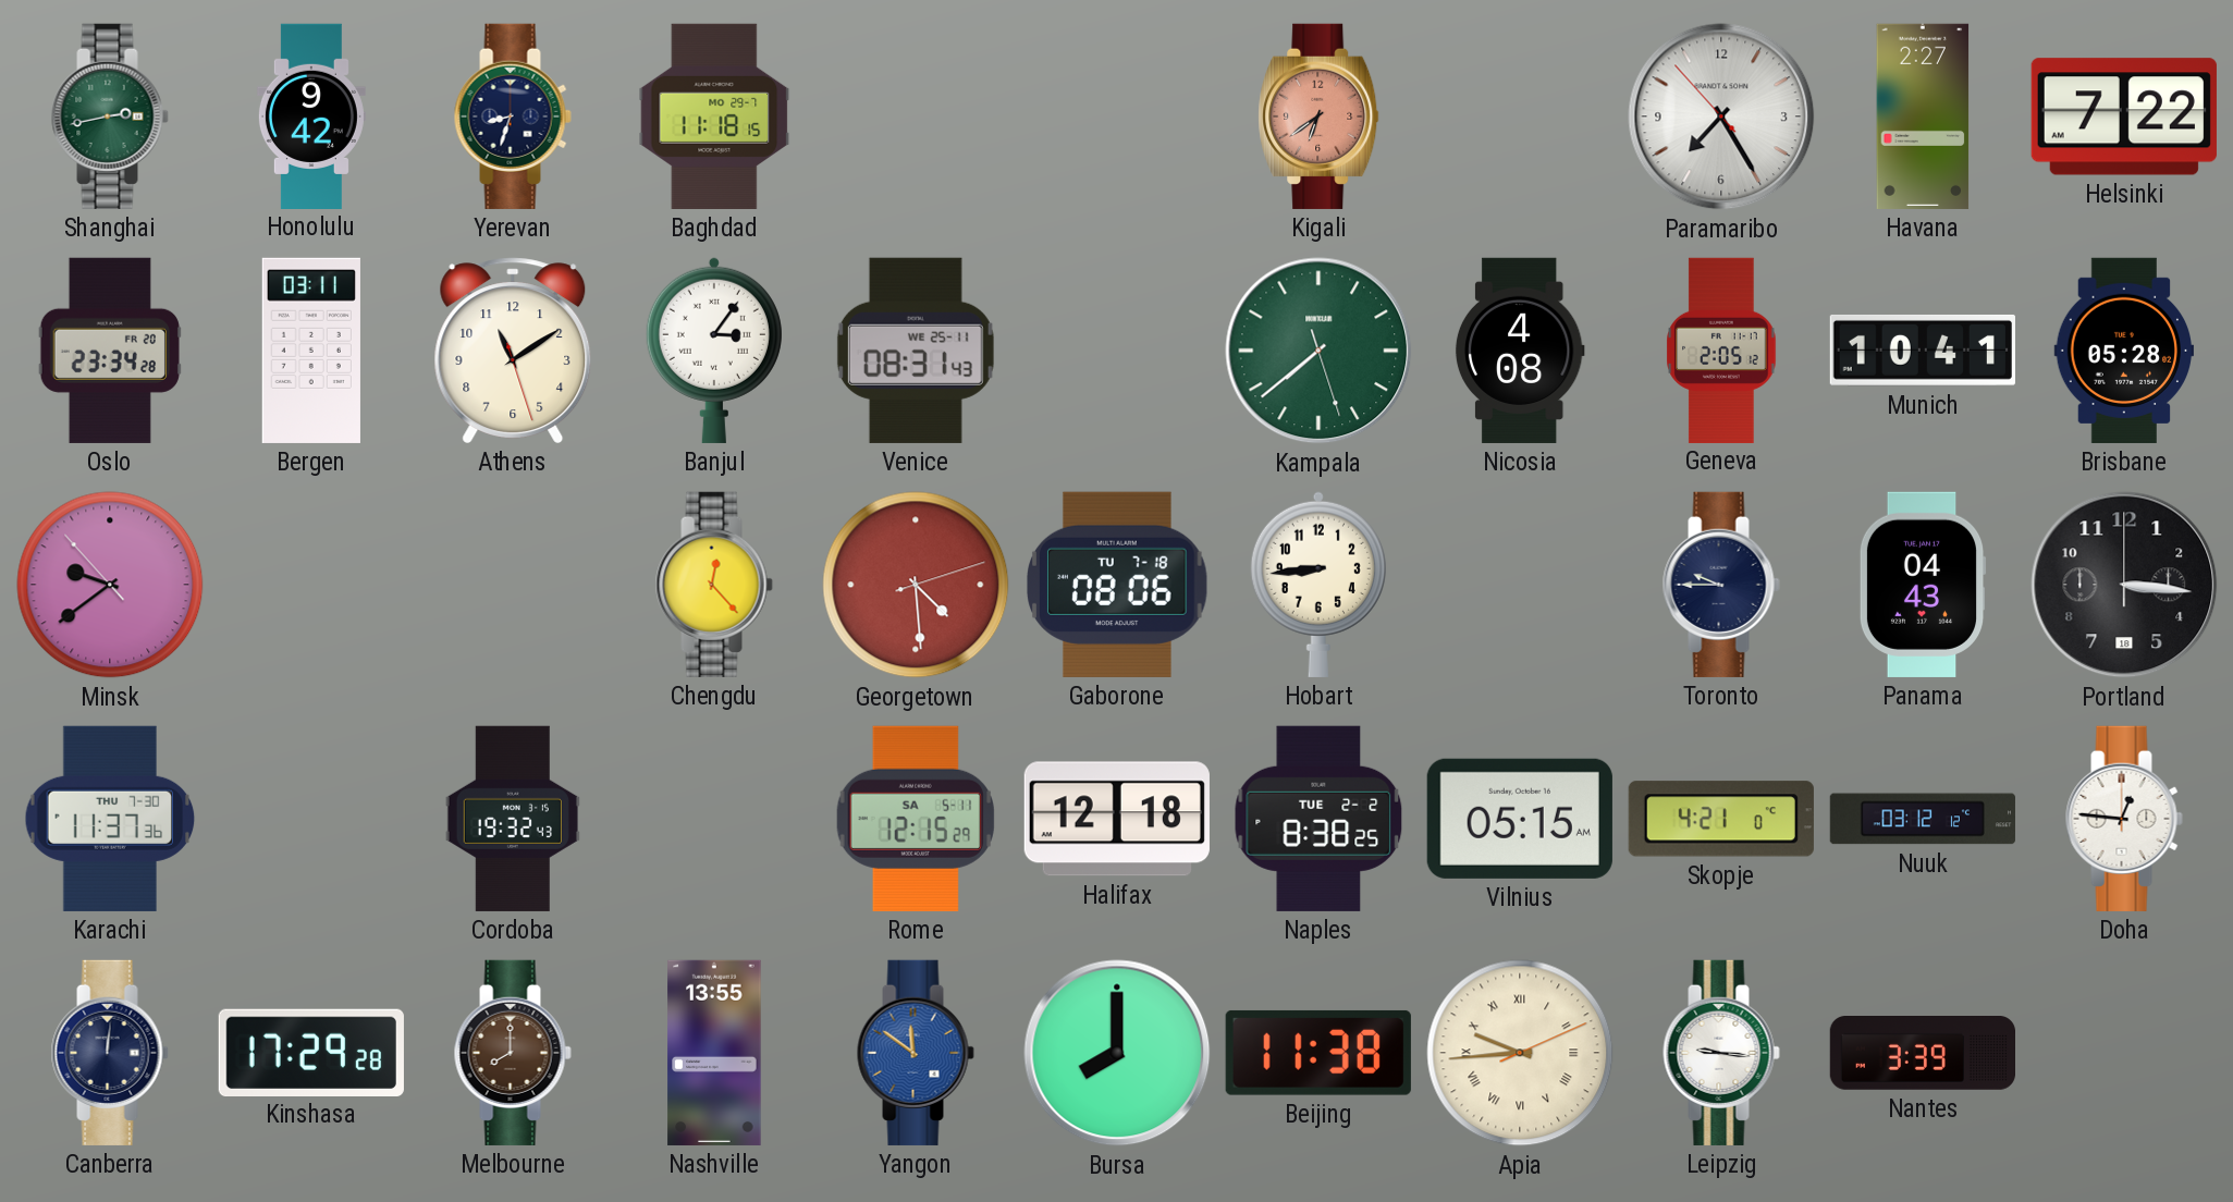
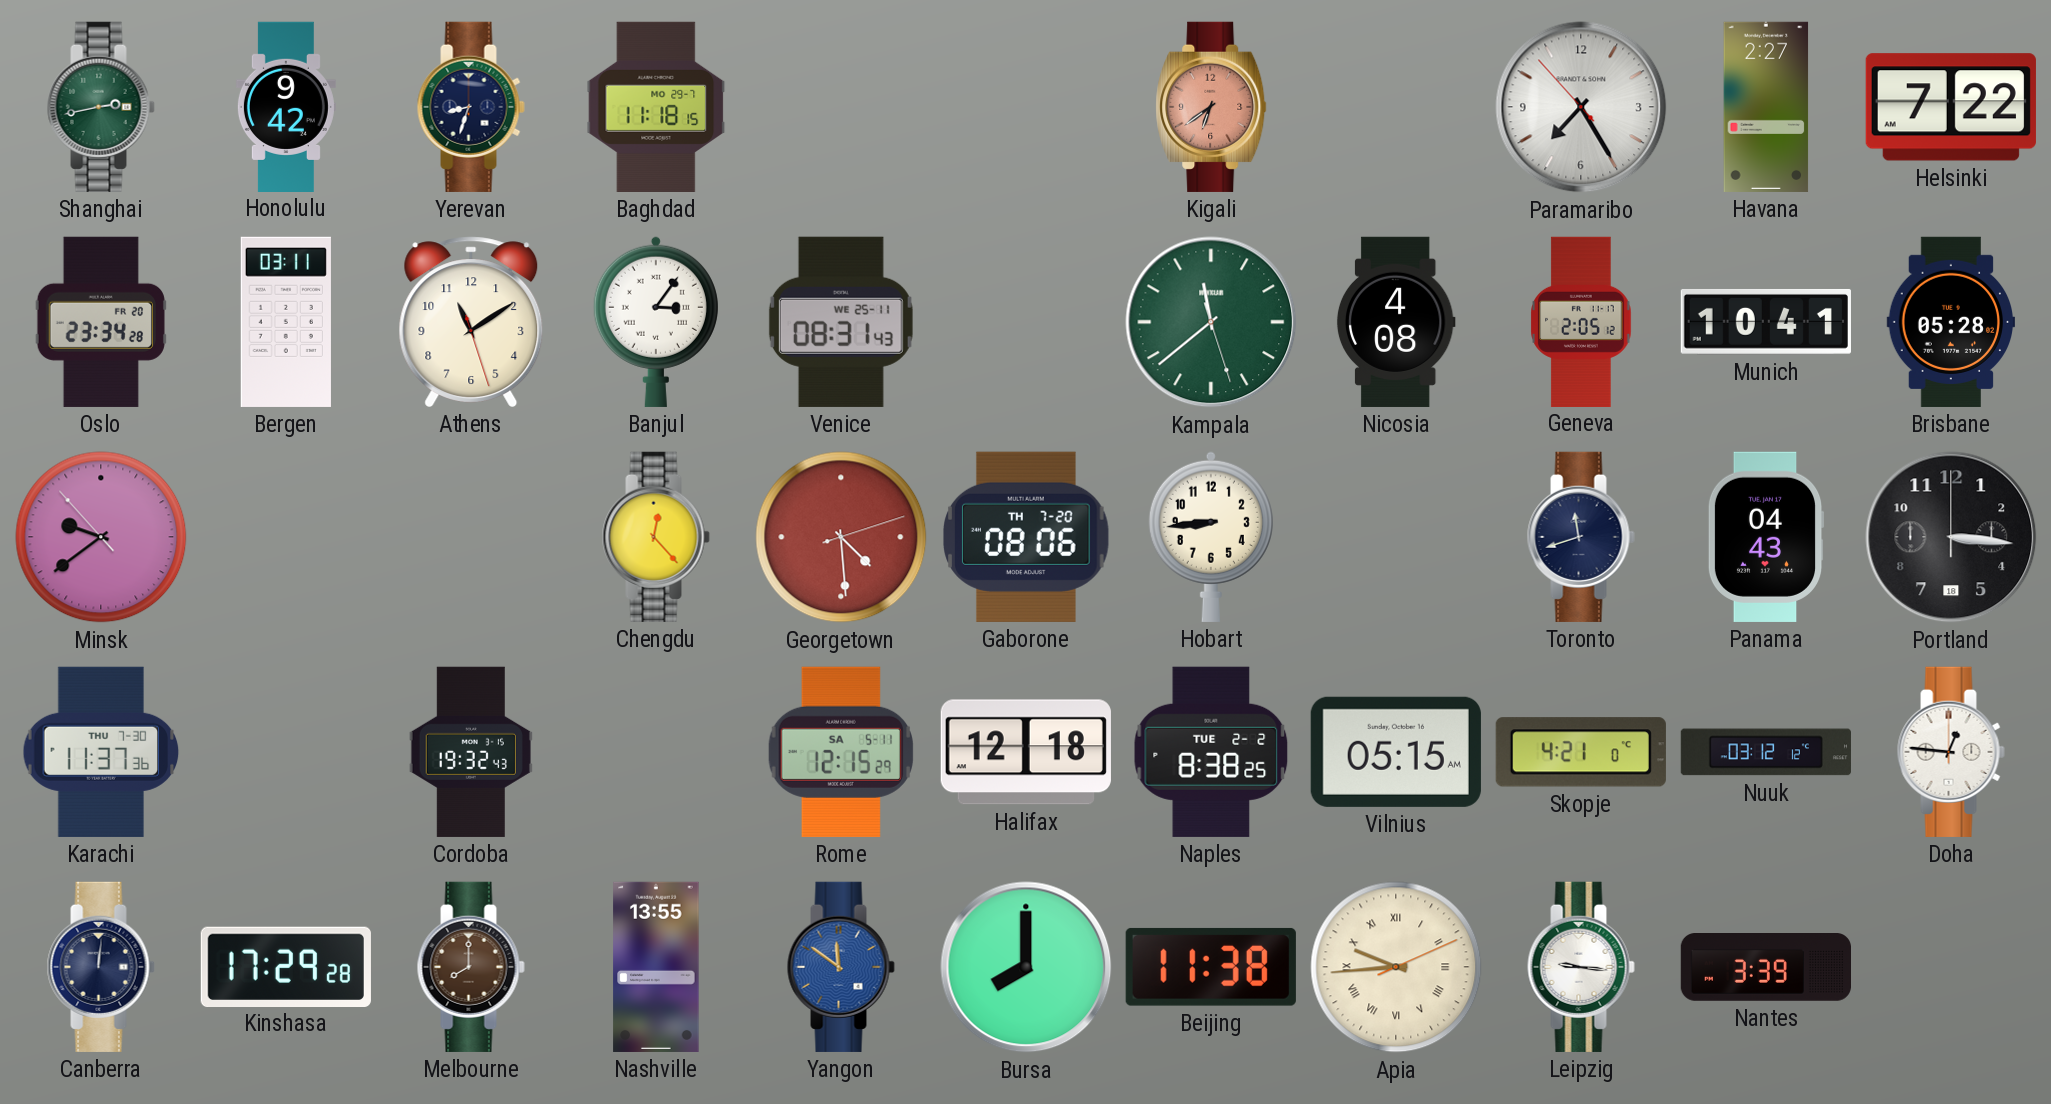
Kampala: 7:38 -> 11:38 (1211, 322)
Gaborone date: TU 7-18 -> TH 7-20 (1026, 537)
Toronto: 9:45 -> 11:42 (1581, 537)
